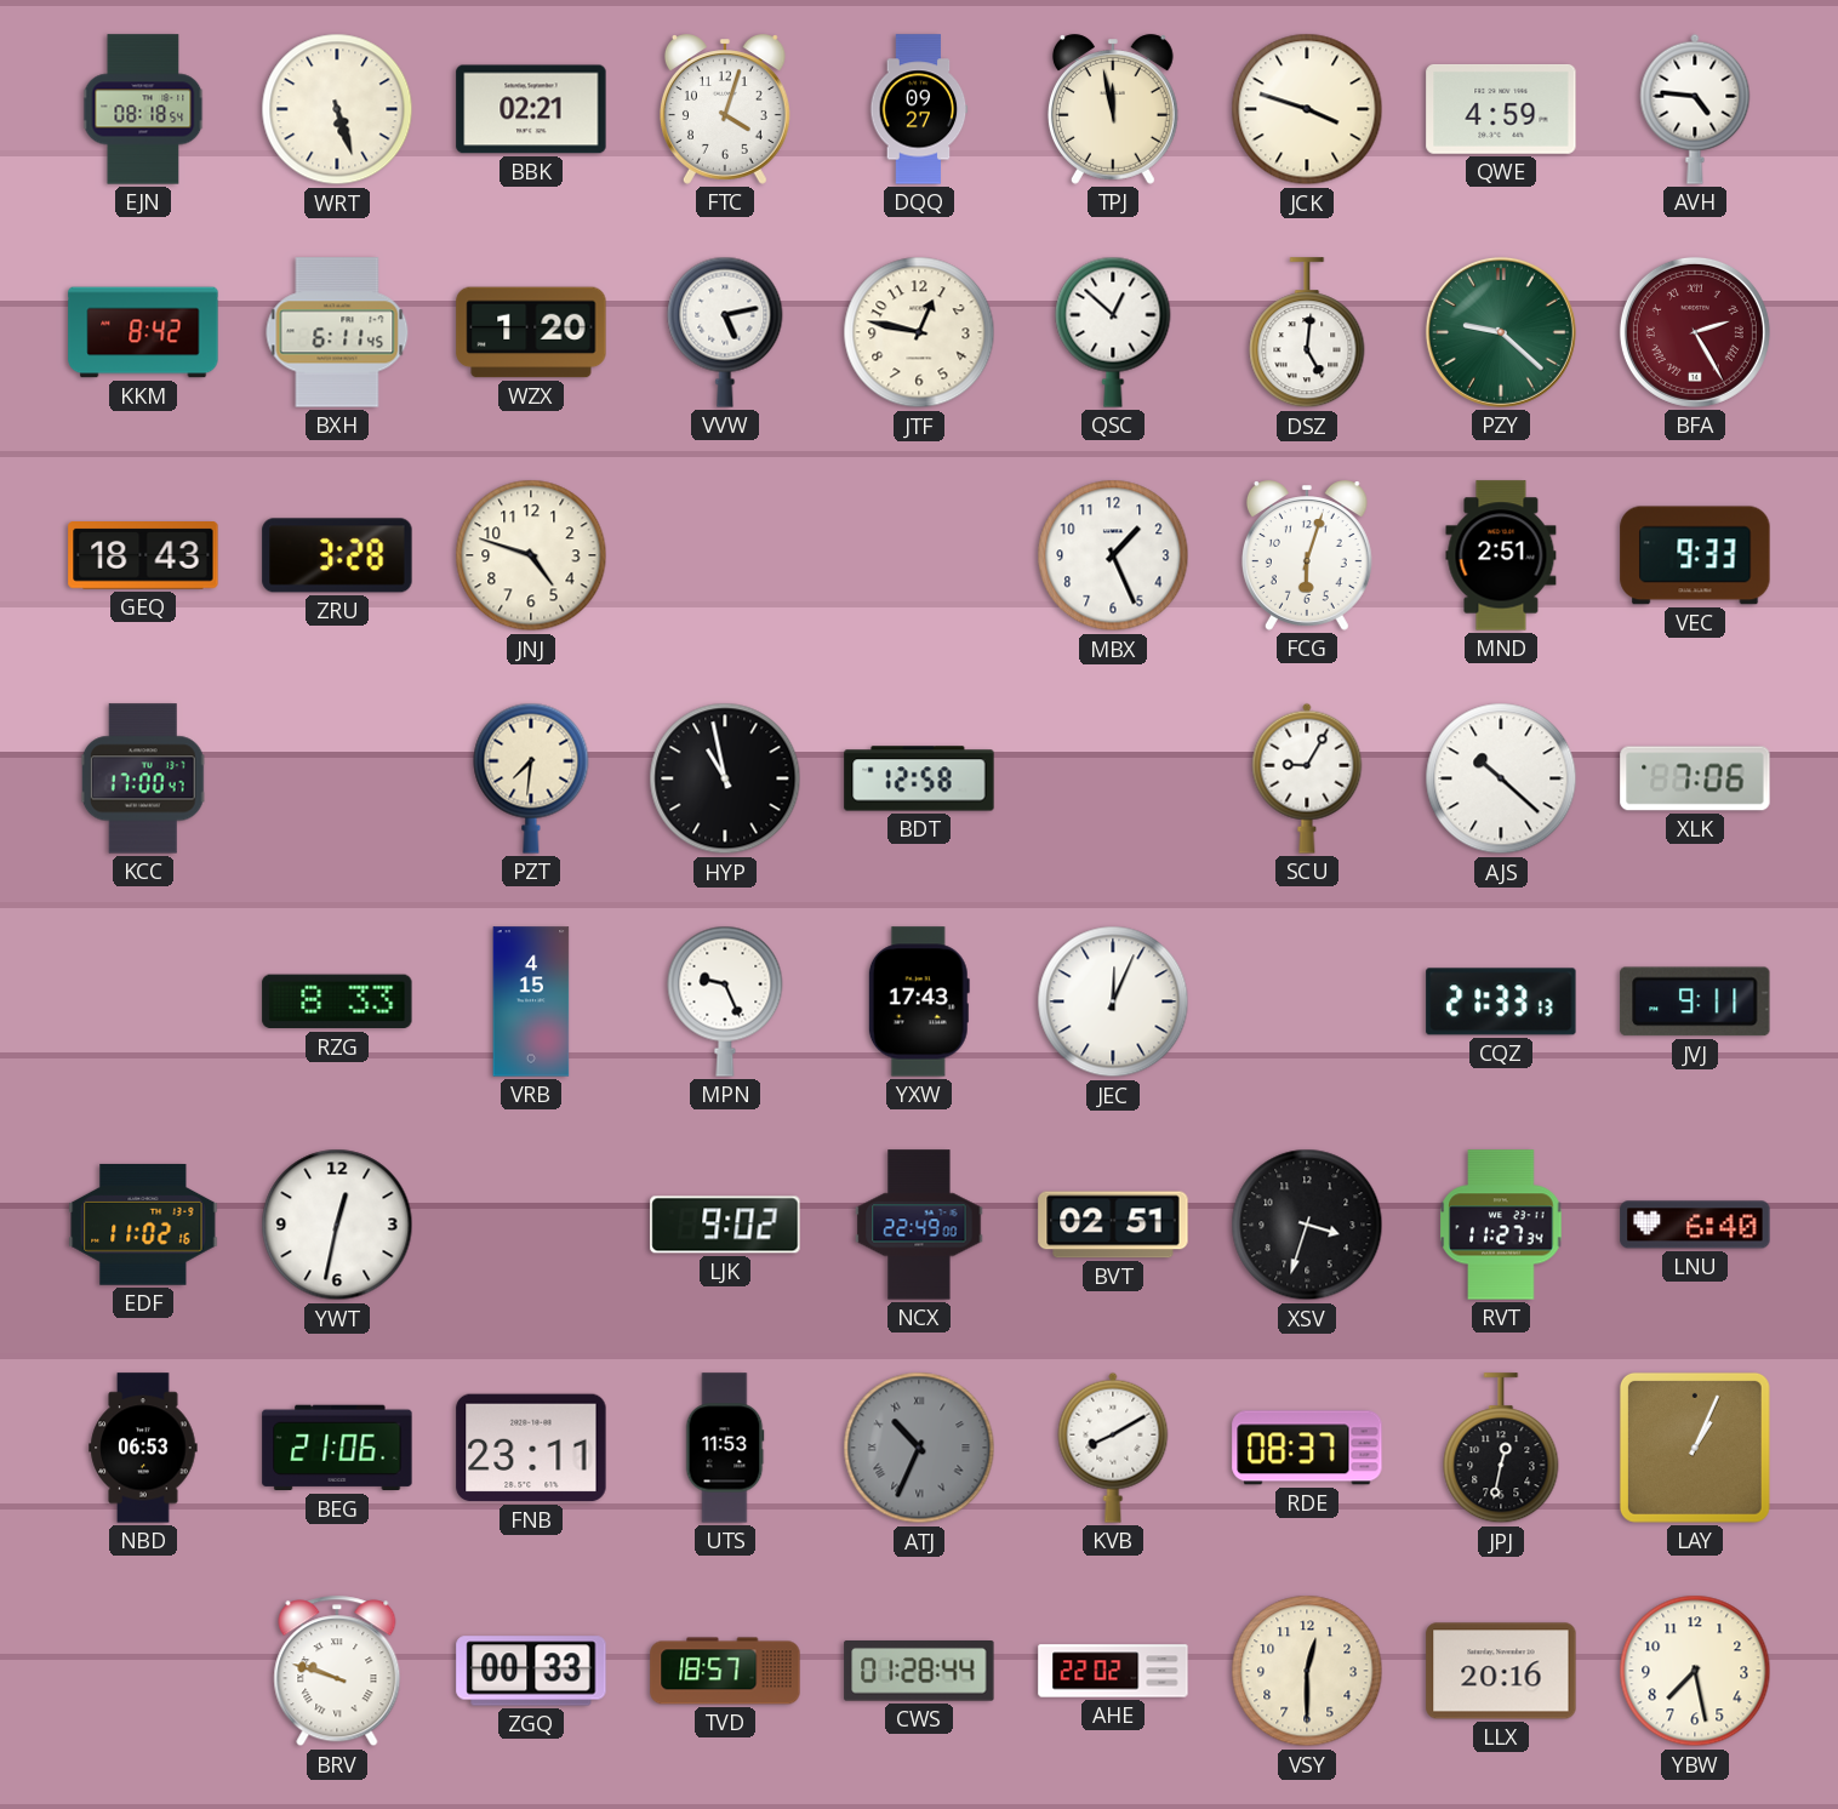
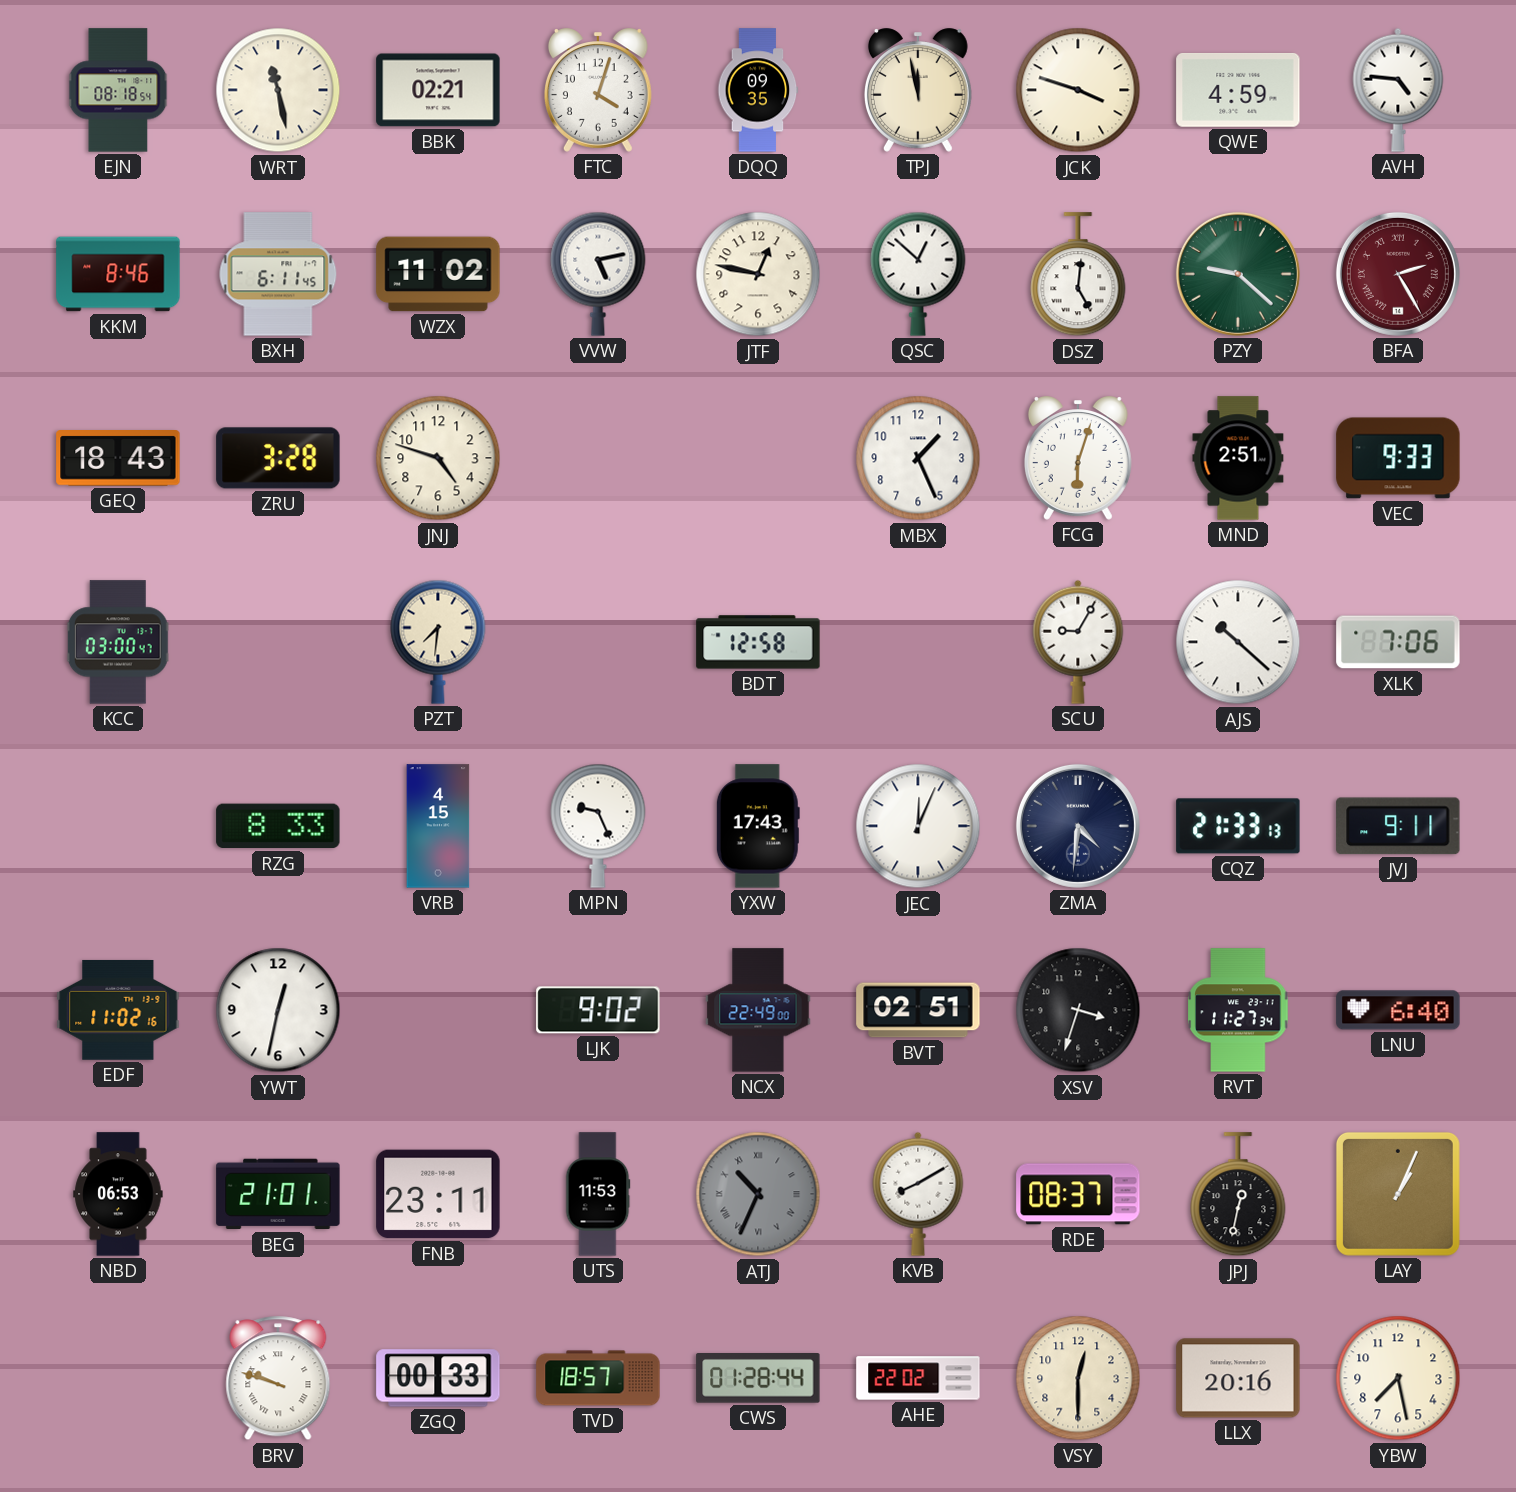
WRT: 5:27 -> 11:28 (278, 90)
DQQ: 09:27 -> 09:35 (758, 90)
KKM: 8:42 -> 8:46 (118, 274)
WZX: 1:20 -> 11:02 (438, 274)
KCC: 17:00 -> 03:00 (118, 642)
HYP: 10:58 -> none (725, 778)
ZMA: none -> 4:31 (1078, 826)
BEG: 21:06 -> 21:01 (278, 1194)
